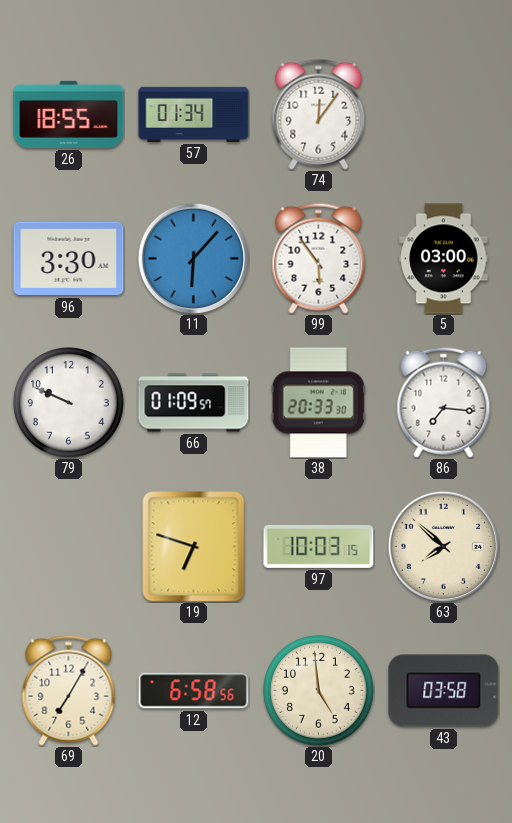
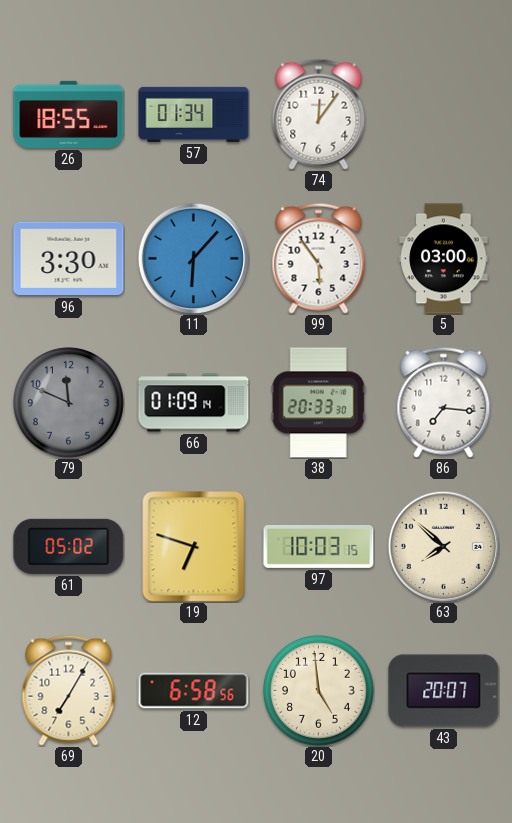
79: 9:49 -> 11:49 (69, 403)
79 dial: white -> grey (69, 403)
66: 01:09:57 -> 01:09:14 (194, 403)
61: none -> 05:02 (69, 546)
43: 03:58 -> 20:07 (444, 691)
